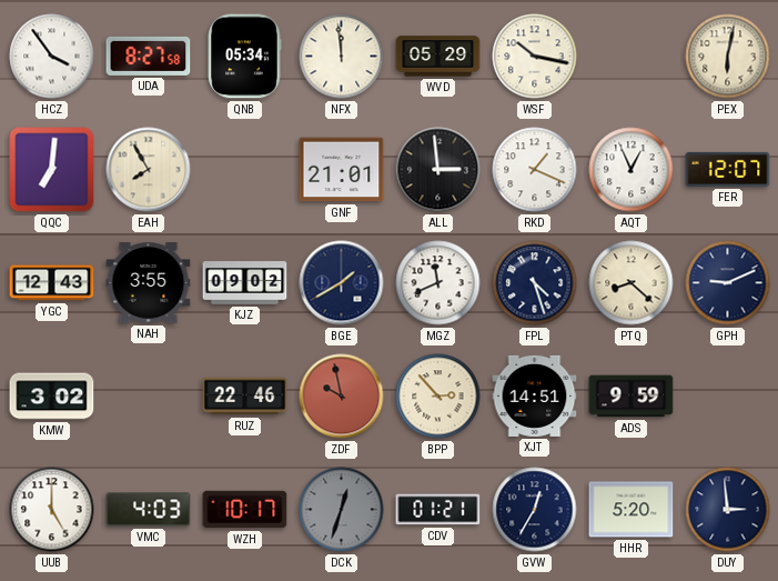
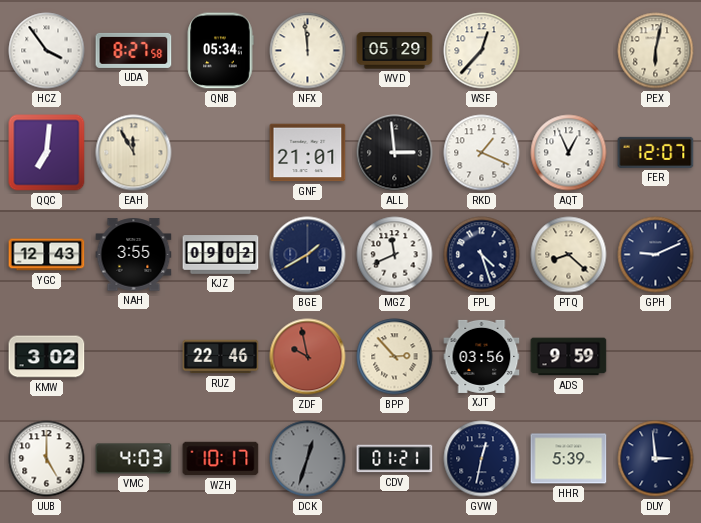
WSF: 10:17 -> 12:37 (482, 51)
EAH: 7:55 -> 11:55 (134, 153)
XJT: 14:51 -> 03:56 (482, 356)
GVW: 12:35 -> 12:32 (482, 459)
HHR: 5:20 -> 5:39 (569, 459)
